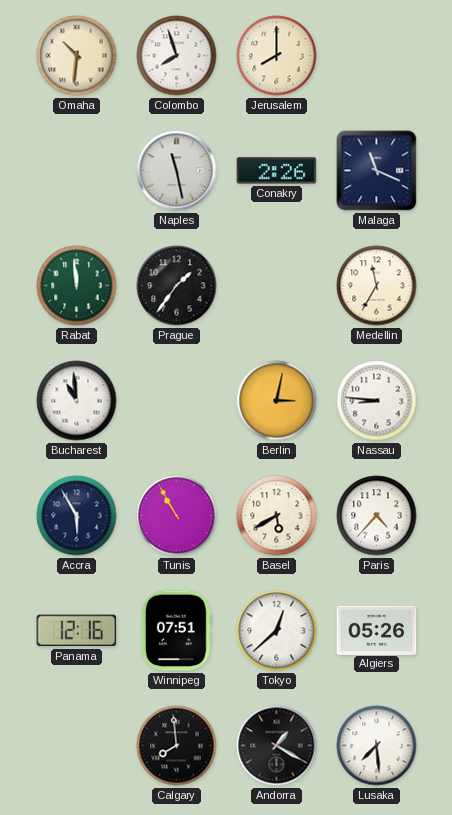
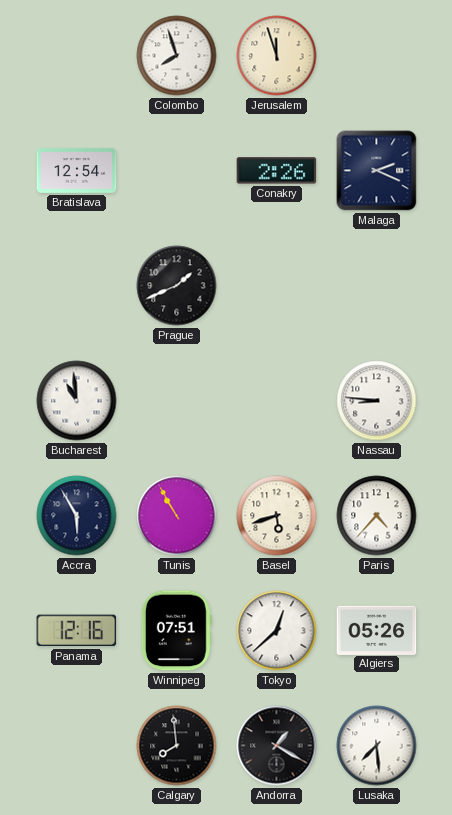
Omaha: 10:31 -> none (77, 56)
Jerusalem: 8:00 -> 11:57 (277, 56)
Bratislava: none -> 12:54 (77, 170)
Naples: 11:28 -> none (177, 171)
Malaga: 11:19 -> 2:19 (377, 171)
Rabat: 11:59 -> none (77, 286)
Prague: 1:36 -> 1:41 (177, 286)
Medellin: 11:35 -> none (377, 286)
Berlin: 3:02 -> none (277, 401)
Basel: 5:40 -> 5:42 (277, 516)
